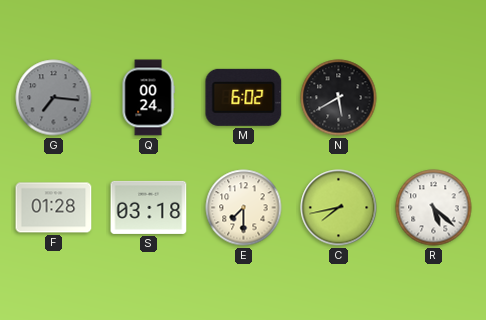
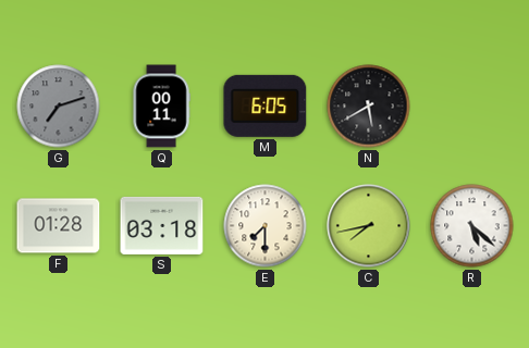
G: 7:16 -> 7:12 (59, 107)
Q: 00:24 -> 00:11 (161, 107)
M: 6:02 -> 6:05 (266, 105)
